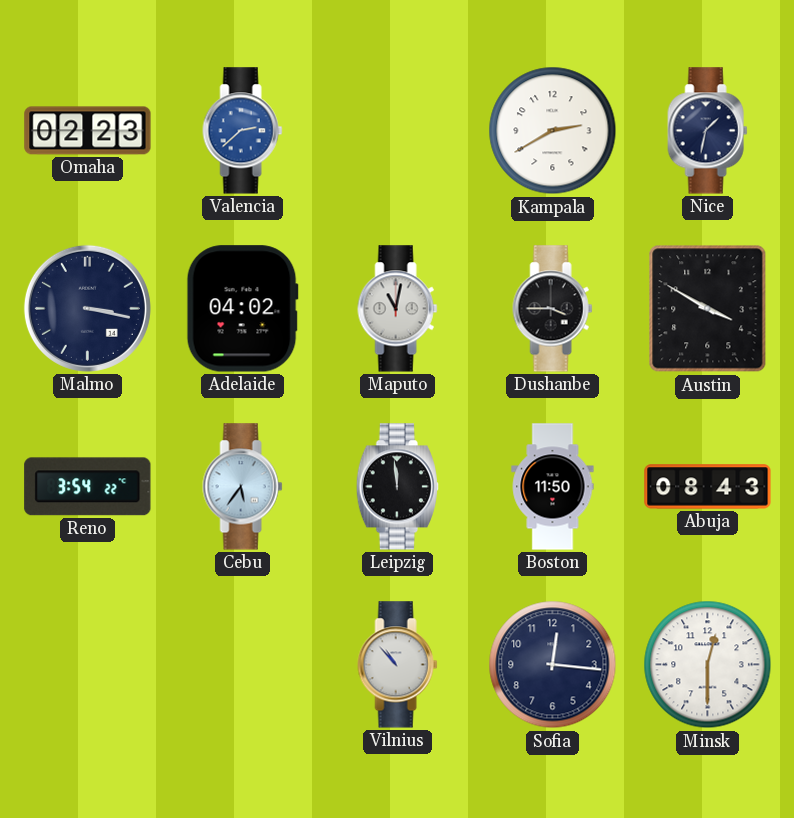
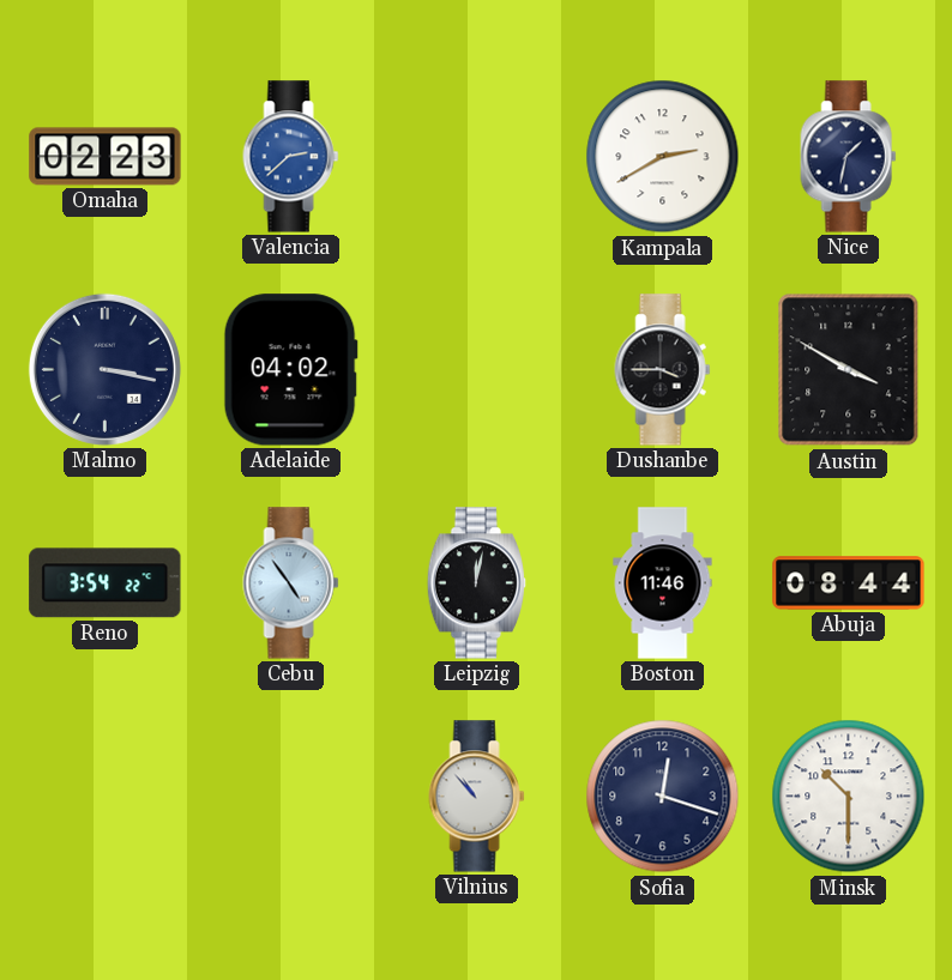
Maputo: 11:02 -> none (398, 309)
Cebu: 5:36 -> 4:54 (291, 583)
Leipzig: 11:59 -> 12:02 (476, 583)
Boston: 11:50 -> 11:46 (663, 583)
Abuja: 08:43 -> 08:44 (849, 583)
Sofia: 12:16 -> 12:18 (663, 797)
Minsk: 12:30 -> 10:30 (849, 797)
